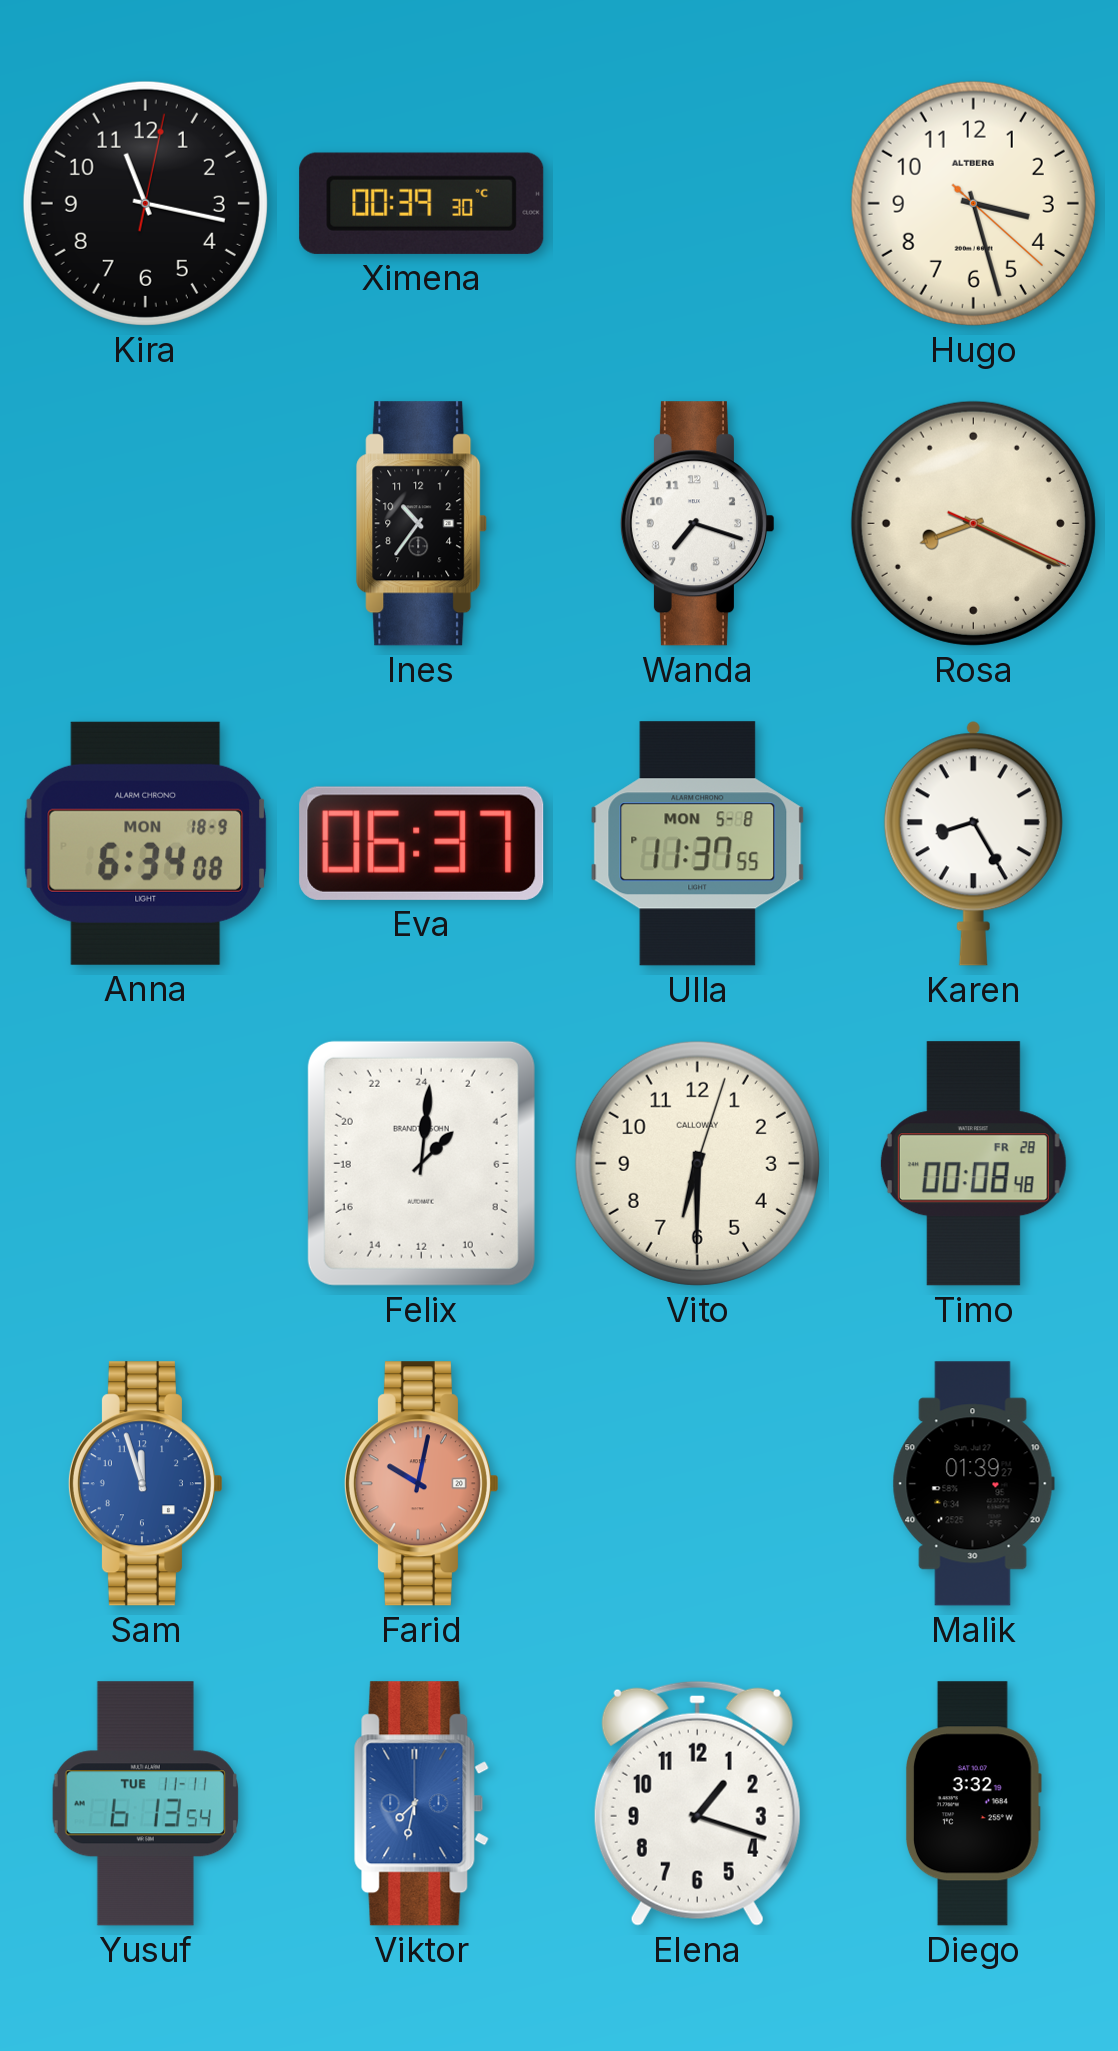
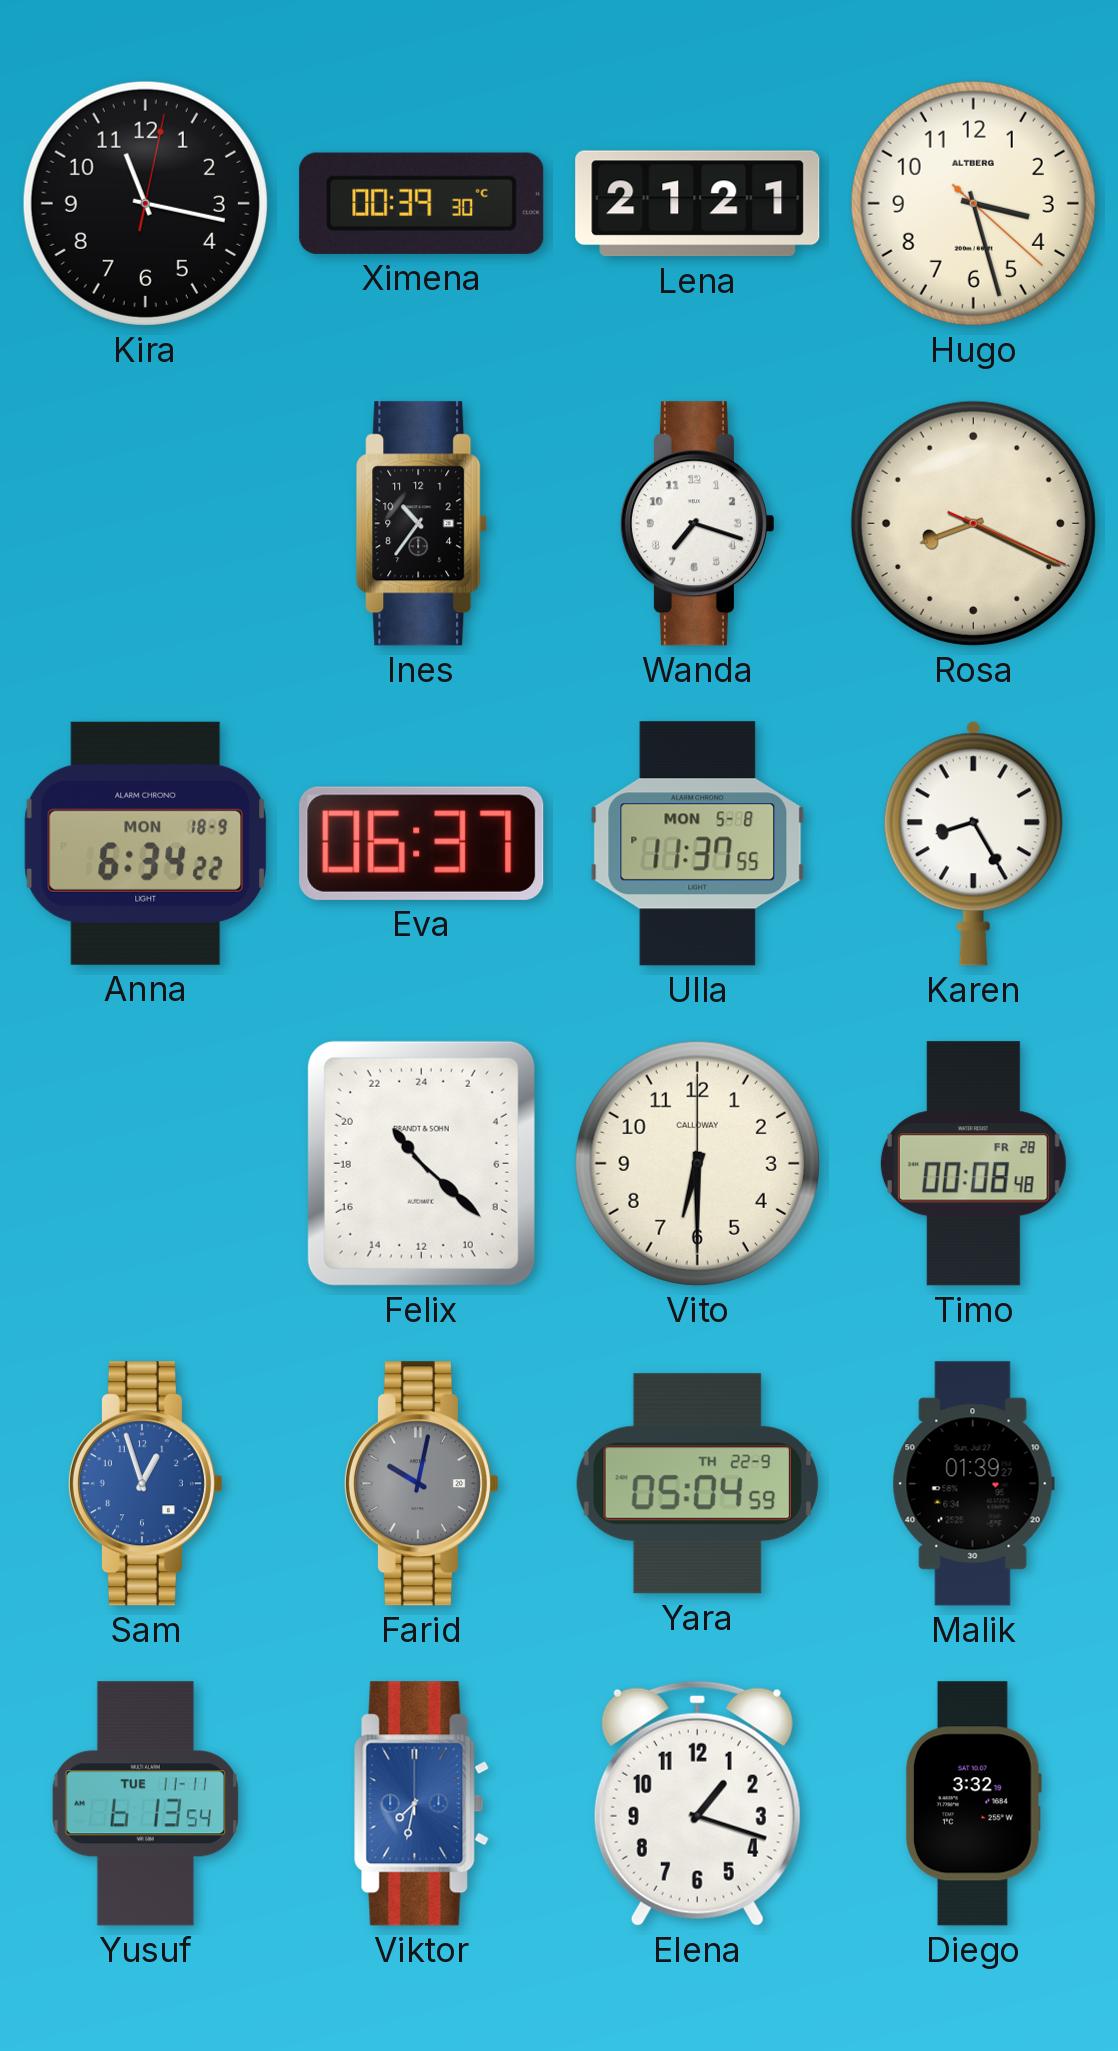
Lena: none -> 21:21 (698, 204)
Anna: 6:34:08 -> 6:34:22 (146, 843)
Felix: 3:01 -> 21:22 (421, 1163)
Vito: 6:30:03 -> 6:30:00 (697, 1163)
Sam: 11:57 -> 12:57 (145, 1484)
Farid dial: salmon -> grey (421, 1484)
Yara: none -> 05:04 (697, 1484)
